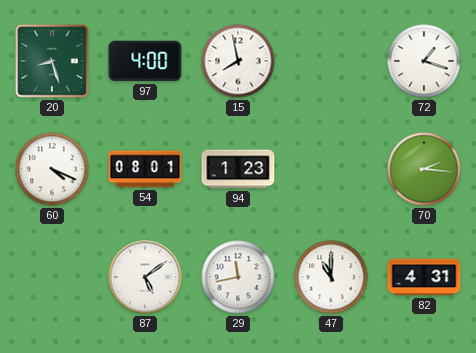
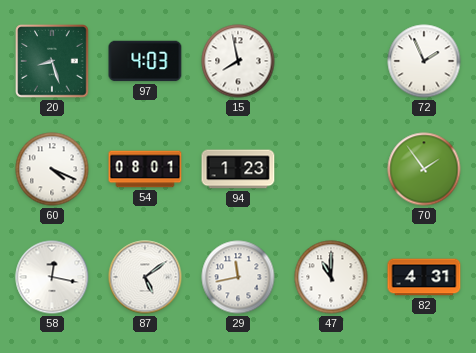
97: 4:00 -> 4:03 (145, 61)
72: 1:18 -> 1:56 (424, 61)
70: 2:16 -> 1:54 (424, 169)
58: none -> 12:17 (52, 277)
